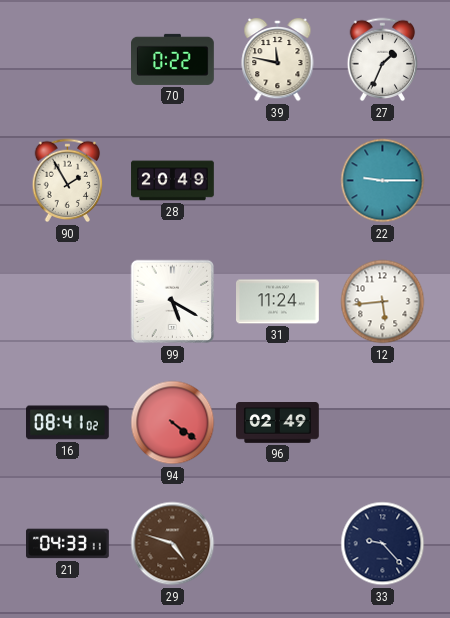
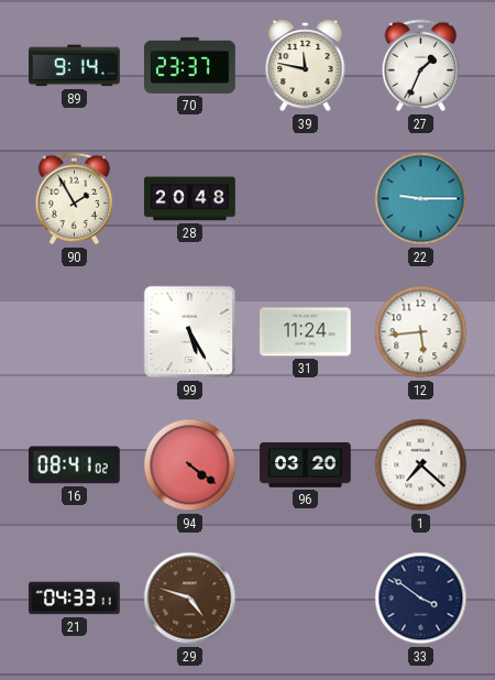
89: none -> 9:14 (75, 66)
70: 0:22 -> 23:37 (190, 65)
28: 20:49 -> 20:48 (190, 199)
99: 5:20 -> 5:25 (190, 332)
96: 02:49 -> 03:20 (306, 465)
1: none -> 7:22 (421, 465)
33: 9:23 -> 3:51 (421, 599)
